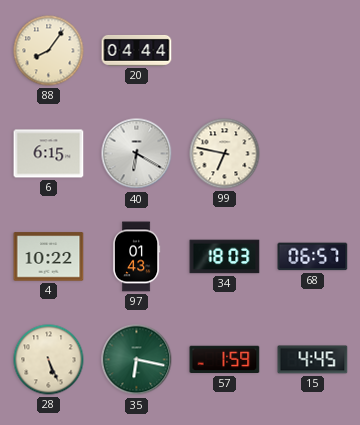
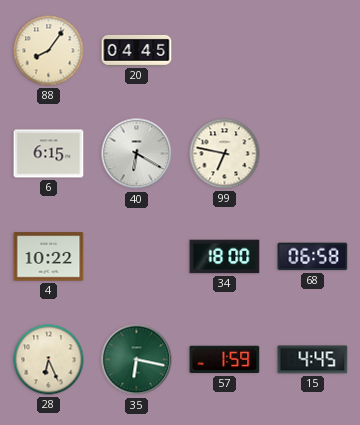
20: 04:44 -> 04:45 (137, 50)
97: 01:43 -> none (136, 257)
34: 18:03 -> 18:00 (225, 257)
68: 06:57 -> 06:58 (313, 257)
28: 5:26 -> 6:26 (49, 360)
